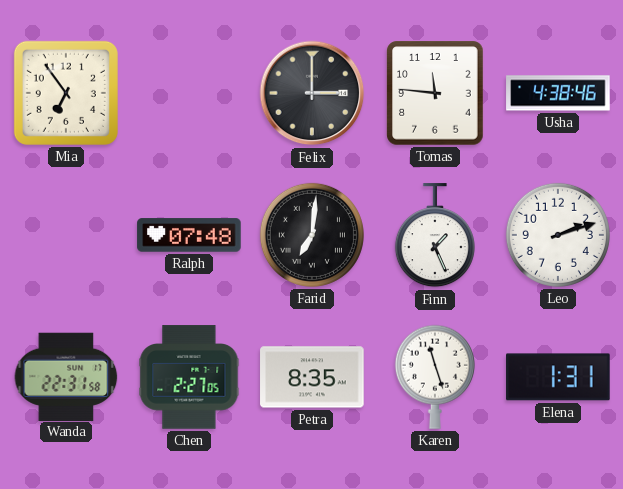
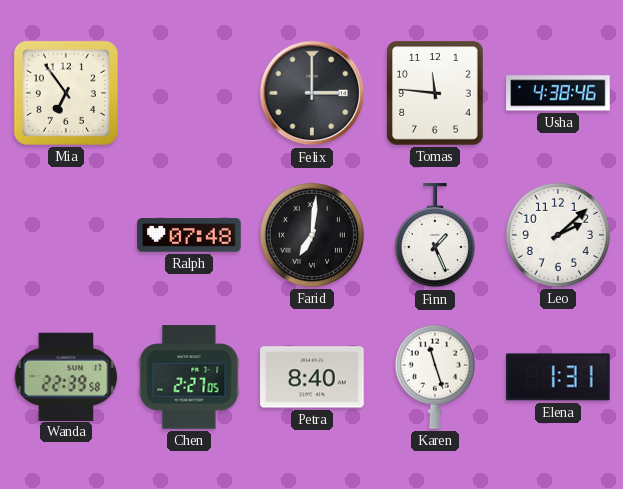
Leo: 2:12 -> 2:08 (558, 235)
Wanda: 22:31 -> 22:39 (66, 376)
Petra: 8:35 -> 8:40 (312, 377)
